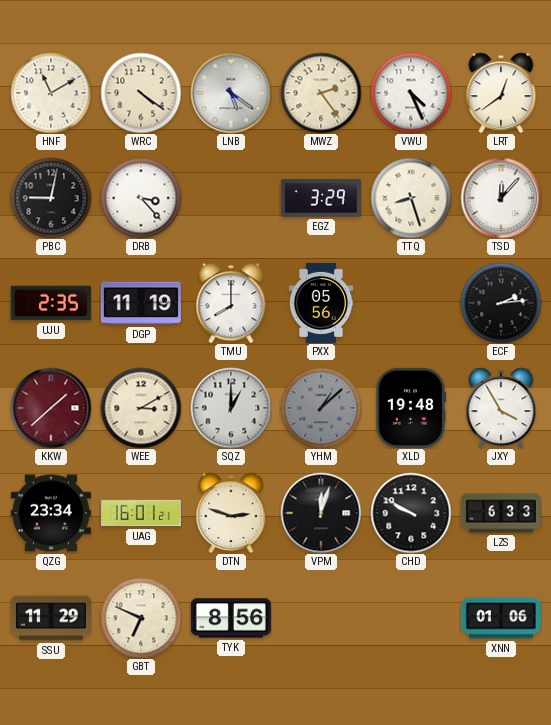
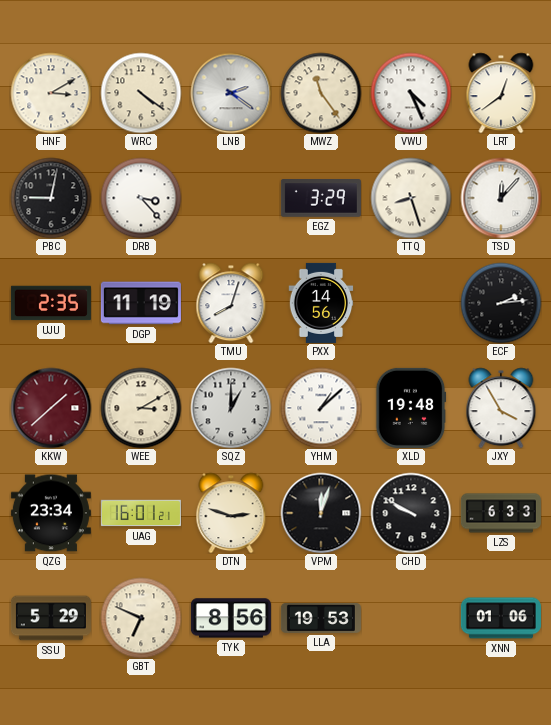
HNF: 11:10 -> 3:10 (51, 93)
LNB: 5:21 -> 2:21 (231, 93)
MWZ: 2:24 -> 11:24 (321, 93)
TMU: 8:00 -> 8:03 (231, 303)
PXX: 05:56 -> 14:56 (321, 303)
YHM dial: grey -> white (321, 408)
SSU: 11:29 -> 5:29 (51, 618)
LLA: none -> 19:53 (321, 618)
